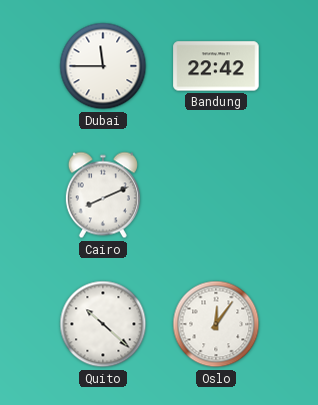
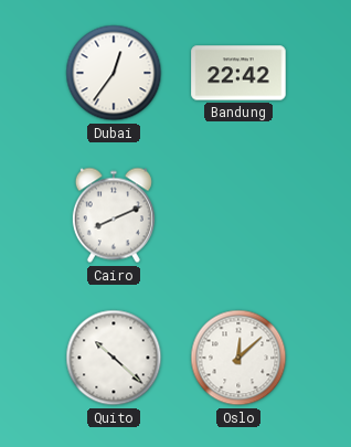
Dubai: 11:45 -> 12:36 (114, 73)
Oslo: 12:06 -> 12:08 (238, 358)
